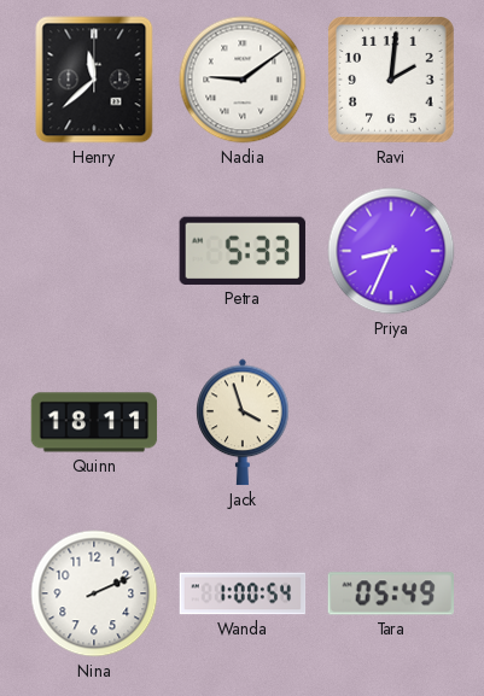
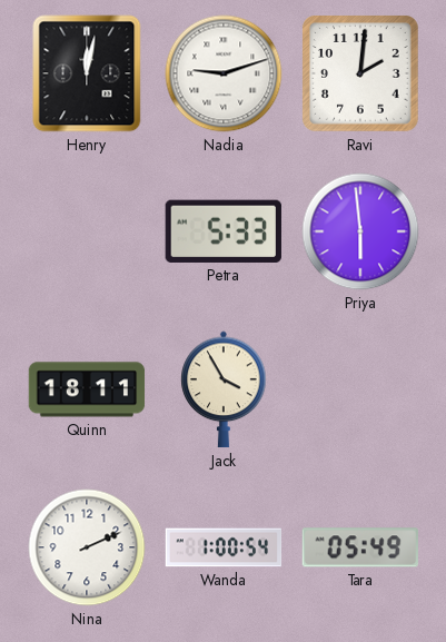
Henry: 11:38 -> 12:02 (87, 73)
Nadia: 9:09 -> 9:12 (224, 73)
Priya: 8:34 -> 5:59 (360, 231)
Jack: 3:57 -> 3:55 (224, 389)
